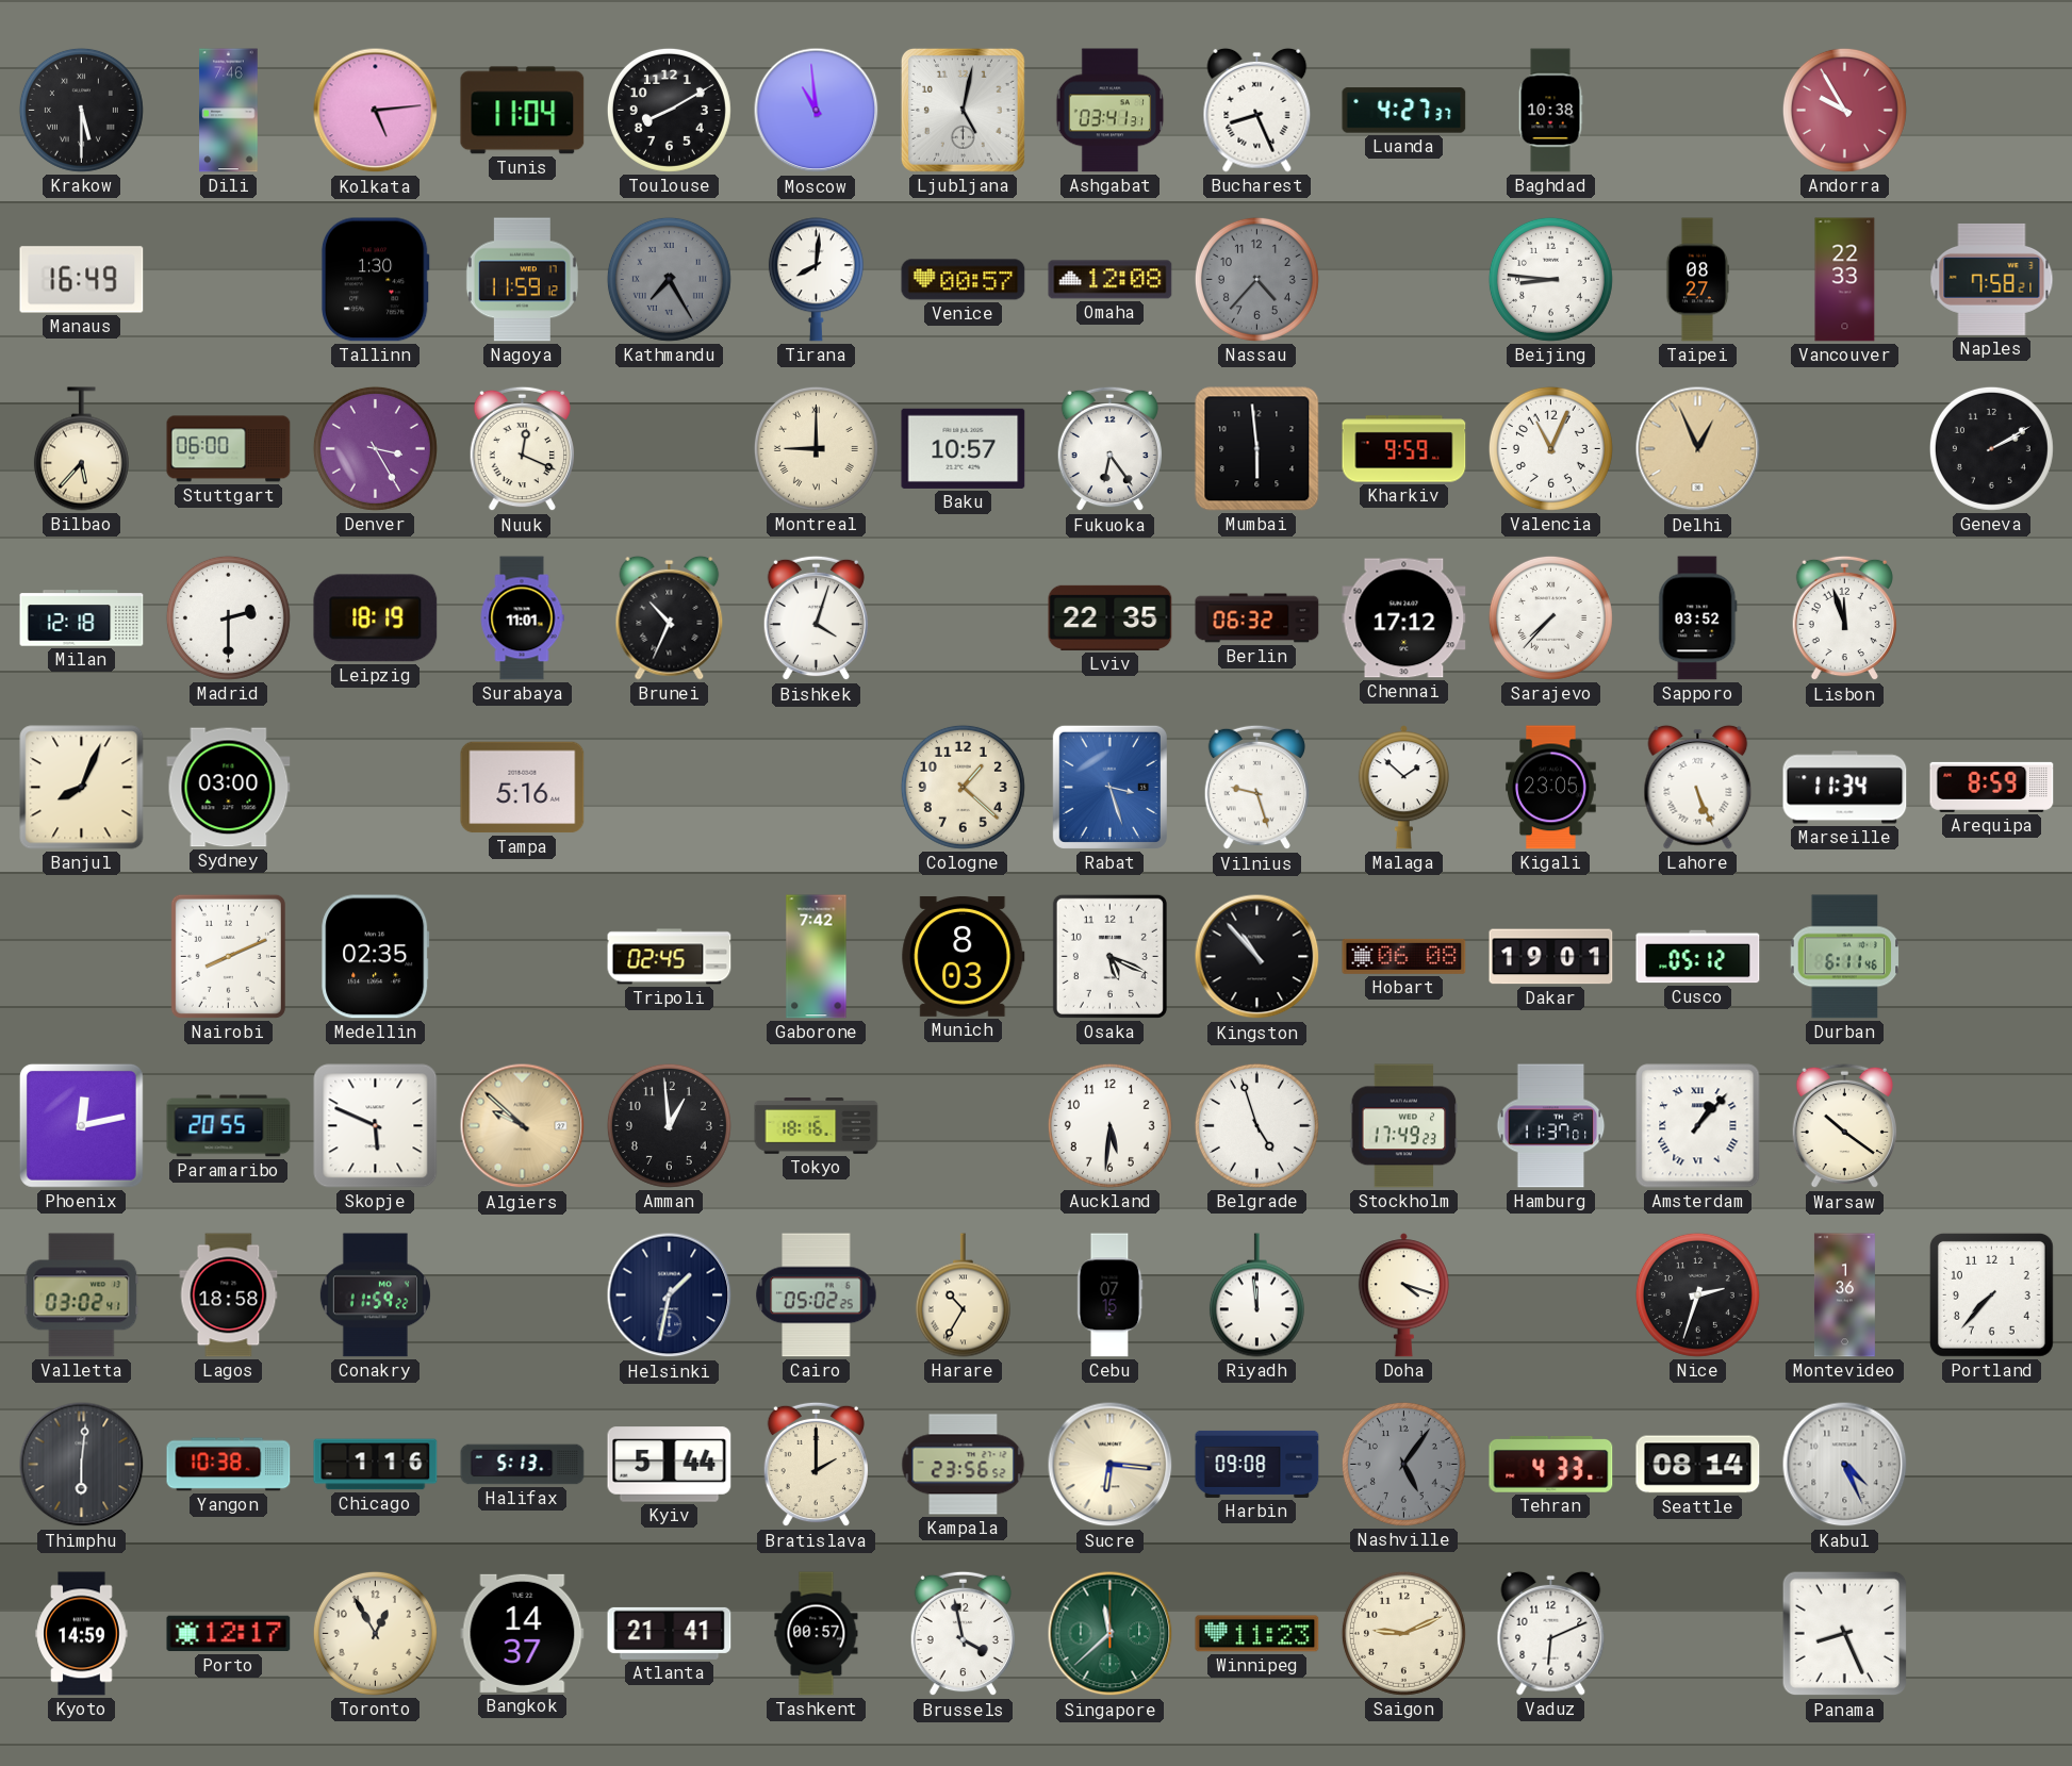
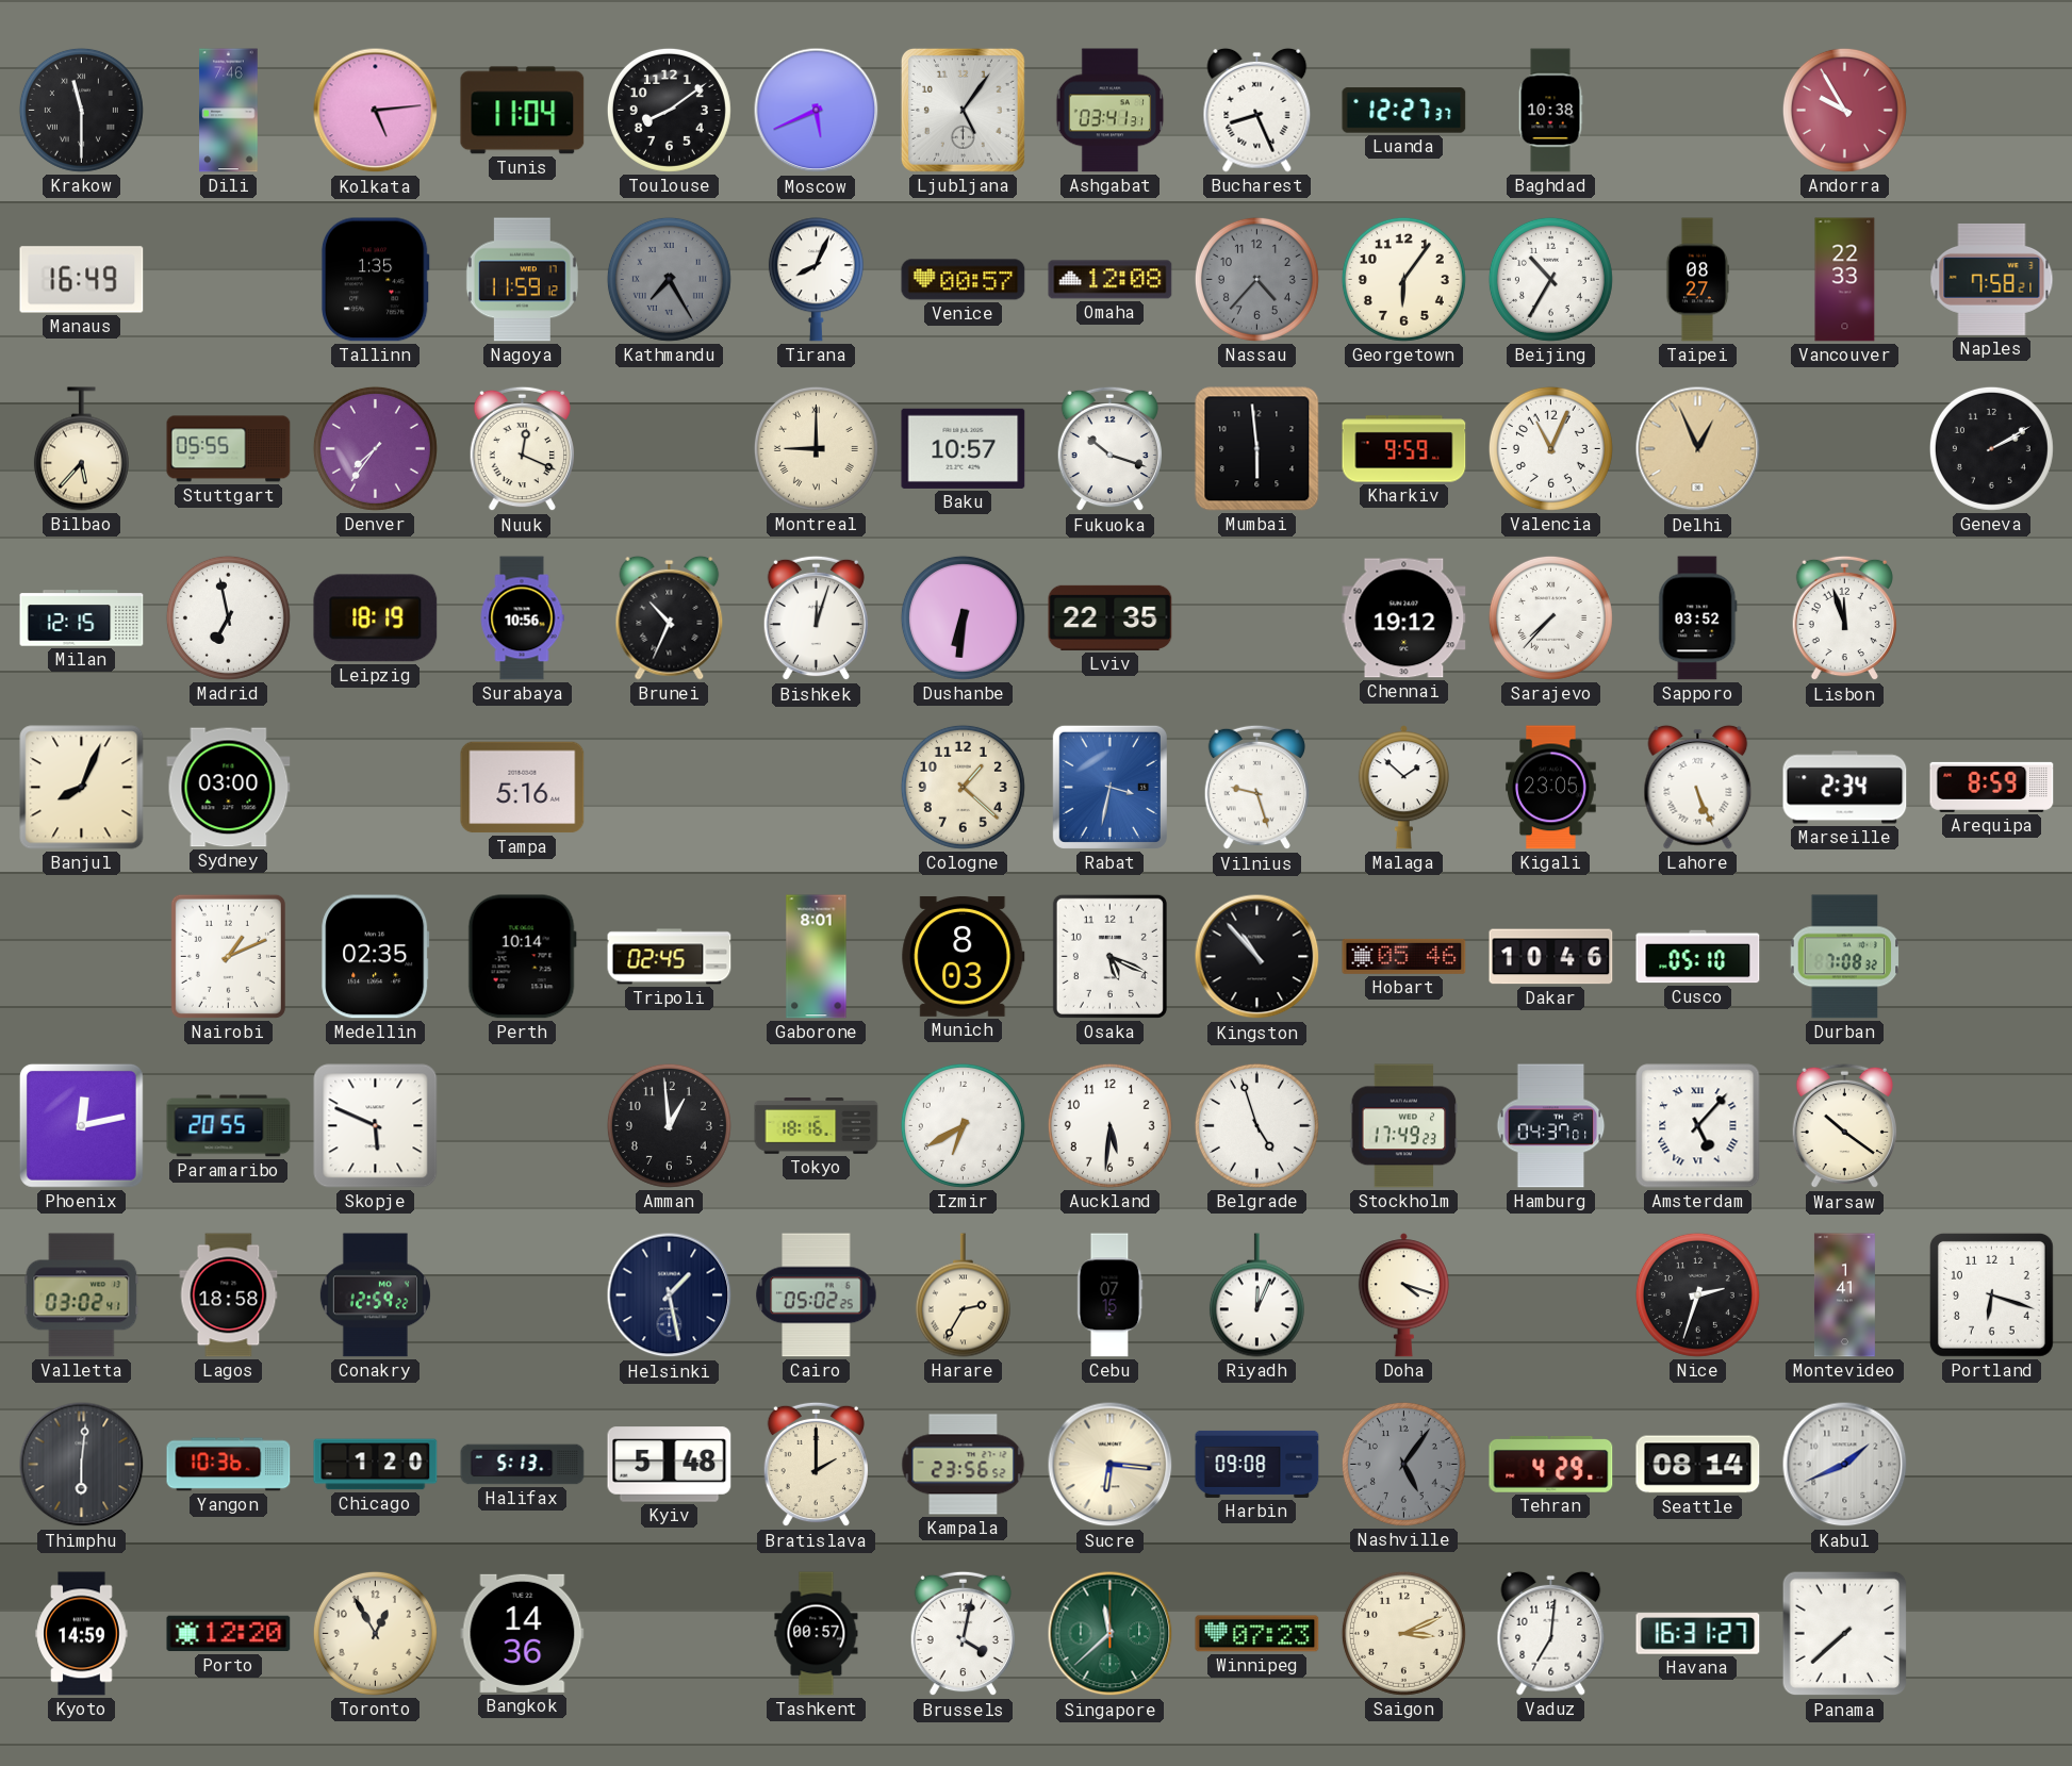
Krakow: 5:30 -> 11:30 (81, 110)
Toulouse: 8:10 -> 8:09 (669, 110)
Moscow: 10:59 -> 5:41 (817, 111)
Ljubljana: 5:02 -> 5:06 (963, 110)
Luanda: 4:27 -> 12:27 (1404, 111)
Tallinn: 1:30 -> 1:35 (375, 280)
Tirana: 8:01 -> 8:04 (816, 280)
Georgetown: none -> 6:06 (1403, 279)
Beijing: 8:46 -> 10:35 (1550, 279)
Stuttgart: 06:00 -> 05:55 (229, 449)
Denver: 3:25 -> 7:36 (375, 448)
Fukuoka: 6:24 -> 10:18 (1109, 449)
Milan: 12:18 -> 12:15 (82, 618)
Madrid: 2:30 -> 6:58 (228, 617)
Surabaya: 11:01 -> 10:56 (522, 618)
Bishkek: 4:03 -> 12:03 (816, 618)
Dushanbe: none -> 6:31 (963, 617)
Berlin: 06:32 -> none (1257, 618)
Chennai: 17:12 -> 19:12 (1404, 618)
Rabat: 3:27 -> 3:32 (1109, 787)
Marseille: 11:34 -> 2:34 (1845, 788)
Nairobi: 8:11 -> 1:11 (228, 956)
Perth: none -> 10:14 (522, 957)
Gaborone: 7:42 -> 8:01 (817, 957)
Hobart: 06:08 -> 05:46 (1404, 956)
Dakar: 19:01 -> 10:46 (1551, 957)
Cusco: 05:12 -> 05:10 (1698, 957)
Durban: 6:11 -> 7:08 (1845, 957)
Algiers: 9:52 -> none (523, 1126)
Izmir: none -> 6:40 (963, 1125)
Hamburg: 11:37 -> 04:37 (1551, 1126)
Amsterdam: 1:07 -> 5:07 (1698, 1126)
Conakry: 11:59 -> 12:59 (375, 1295)
Helsinki: 1:32 -> 1:28 (670, 1295)
Harare: 10:35 -> 2:35 (963, 1295)
Riyadh: 11:59 -> 12:04 (1256, 1295)
Montevideo: 1:36 -> 1:41 (1844, 1295)
Portland: 7:37 -> 6:18 (1991, 1294)
Yangon: 10:38 -> 10:36 (229, 1465)
Chicago: 1:16 -> 1:20 (376, 1465)
Kyiv: 5:44 -> 5:48 (670, 1465)
Tehran: 4:33 -> 4:29 (1551, 1465)
Kabul: 4:26 -> 1:41 (1845, 1465)
Porto: 12:17 -> 12:20 (229, 1634)
Bangkok: 14:37 -> 14:36 (523, 1633)
Atlanta: 21:41 -> none (670, 1633)
Brussels: 3:58 -> 4:02 (963, 1634)
Winnipeg: 11:23 -> 07:23 (1257, 1634)
Saigon: 9:11 -> 3:11 (1403, 1633)
Vaduz: 6:11 -> 7:01 (1551, 1633)
Havana: none -> 16:31 (1698, 1634)
Panama: 8:26 -> 7:38 (1845, 1634)
